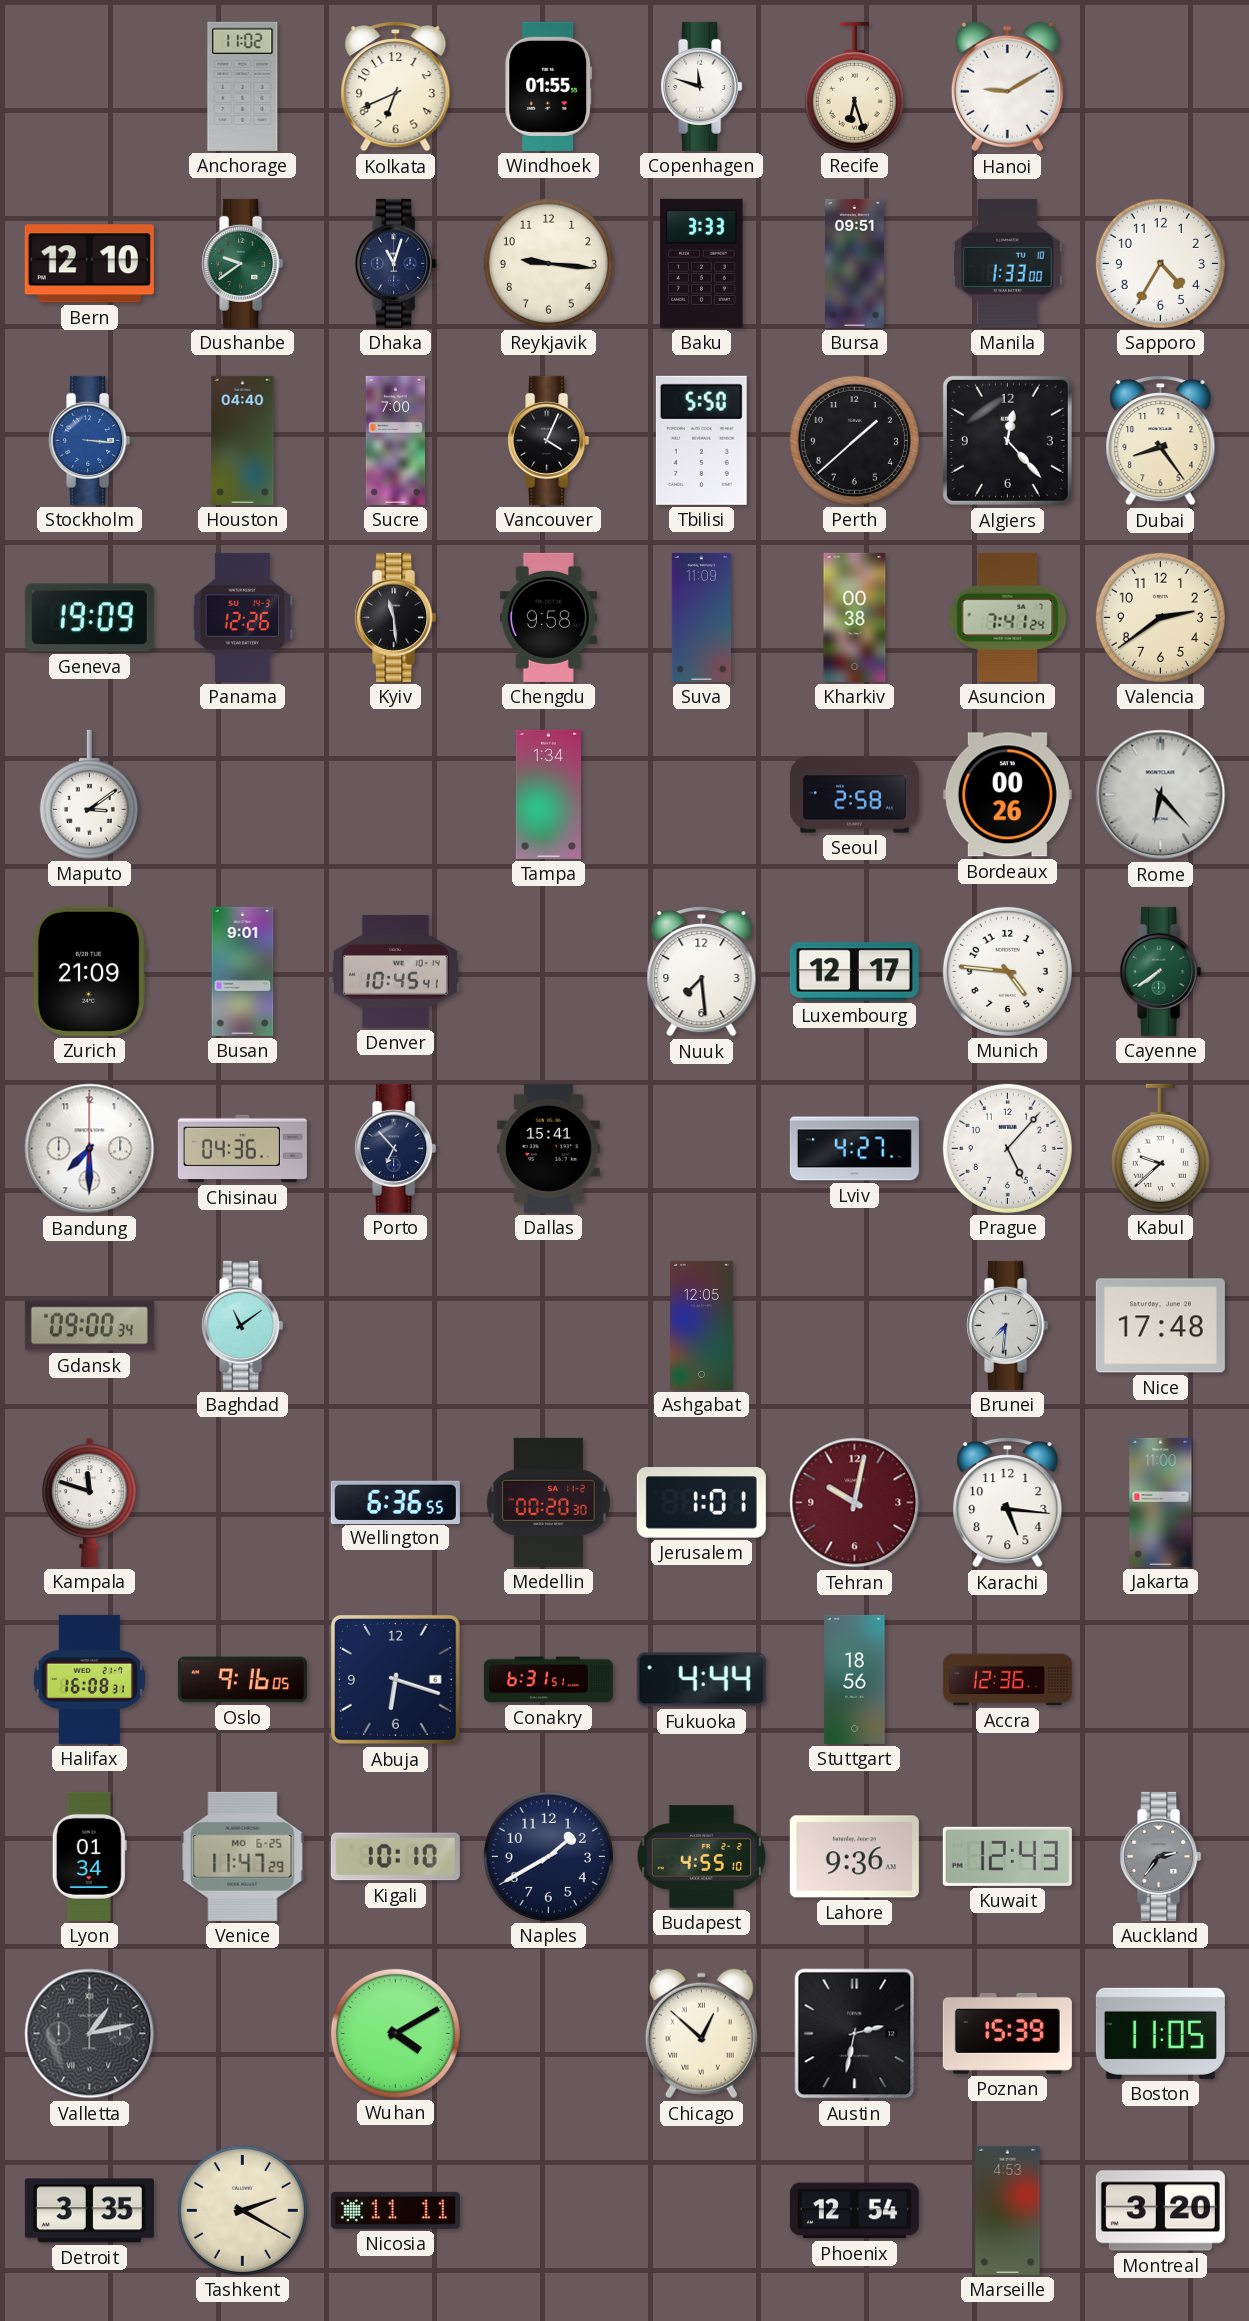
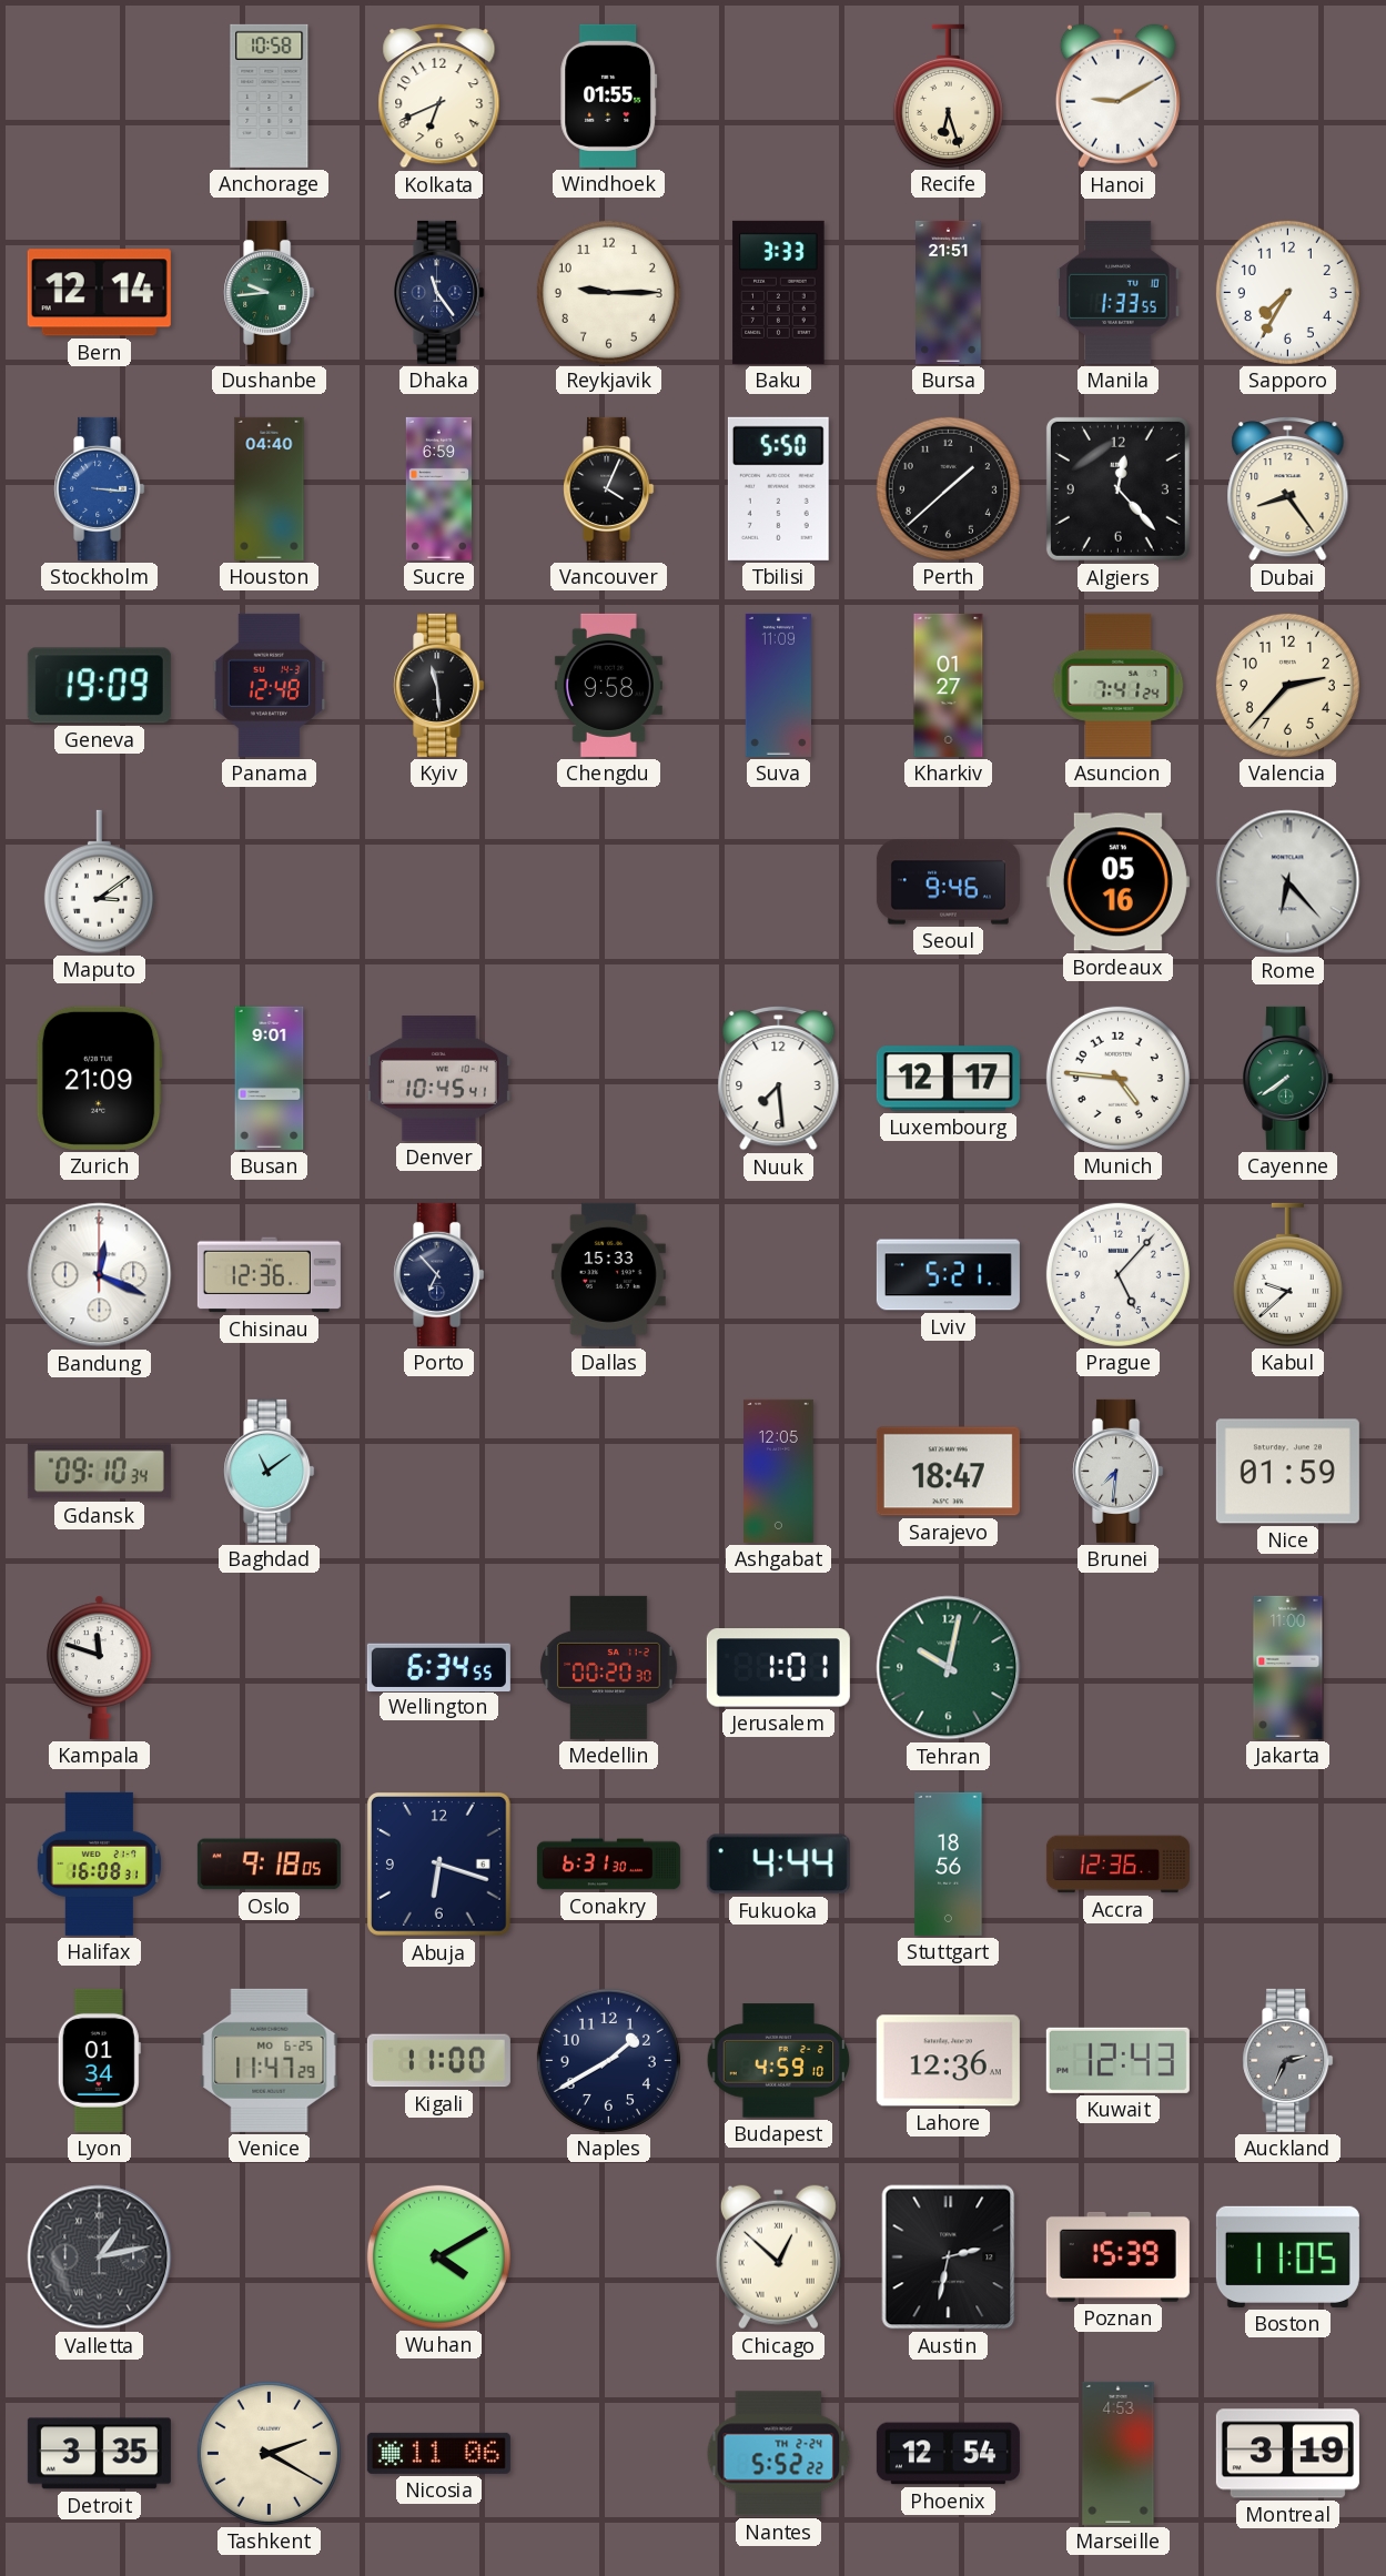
Anchorage: 11:02 -> 10:58 (270, 95)
Copenhagen: 11:48 -> none (702, 86)
Bern: 12:10 -> 12:14 (99, 293)
Dushanbe: 9:39 -> 9:44 (270, 292)
Dhaka: 11:03 -> 11:24 (439, 292)
Reykjavik: 9:16 -> 9:15 (608, 292)
Bursa: 09:51 -> 21:51 (949, 292)
Manila: 1:33:00 -> 1:33:55 (1119, 292)
Sapporo: 4:35 -> 7:35 (1287, 292)
Sucre: 7:00 -> 6:59 (438, 488)
Panama: 12:26 -> 12:48 (270, 685)
Kharkiv: 00:38 -> 01:27 (949, 685)
Valencia: 2:39 -> 2:37 (1287, 685)
Tampa: 1:34 -> none (548, 794)
Seoul: 2:58 -> 9:46 (948, 882)
Bordeaux: 00:26 -> 05:16 (1117, 882)
Bandung: 7:30 -> 12:19 (100, 1275)
Chisinau: 04:36 -> 12:36 (269, 1275)
Dallas: 15:41 -> 15:33 (608, 1274)
Lviv: 4:27 -> 5:21 (948, 1275)
Gdansk: 09:00 -> 09:10 (99, 1472)
Sarajevo: none -> 18:47 (948, 1472)
Nice: 17:48 -> 01:59 (1287, 1472)
Wellington: 6:36 -> 6:34 (438, 1667)
Tehran dial: burgundy -> green (949, 1668)
Karachi: 5:16 -> none (1008, 1503)
Oslo: 9:16 -> 9:18 (269, 1865)
Conakry: 6:31:51 -> 6:31:30 (608, 1865)
Kigali: 10:10 -> 11:00 (438, 2061)
Budapest: 4:55 -> 4:59 (779, 2061)
Lahore: 9:36 -> 12:36 (948, 2061)
Auckland: 2:36 -> 2:34 (1288, 2060)
Nicosia: 11:11 -> 11:06 (438, 2453)
Nantes: none -> 5:52 (779, 2454)
Montreal: 3:20 -> 3:19 (1287, 2454)
